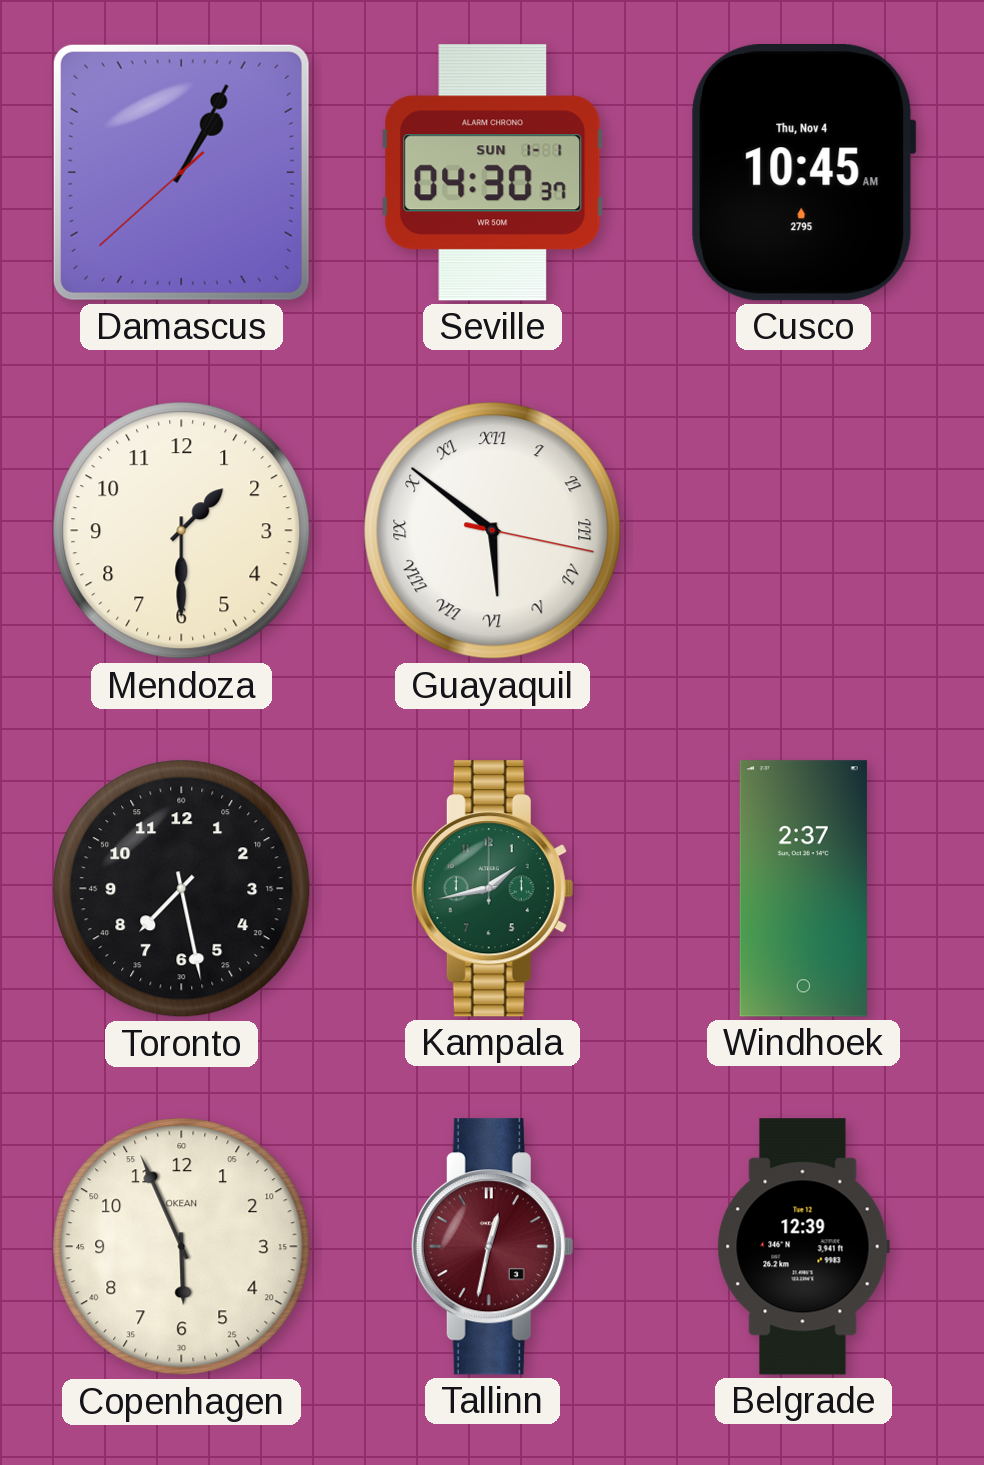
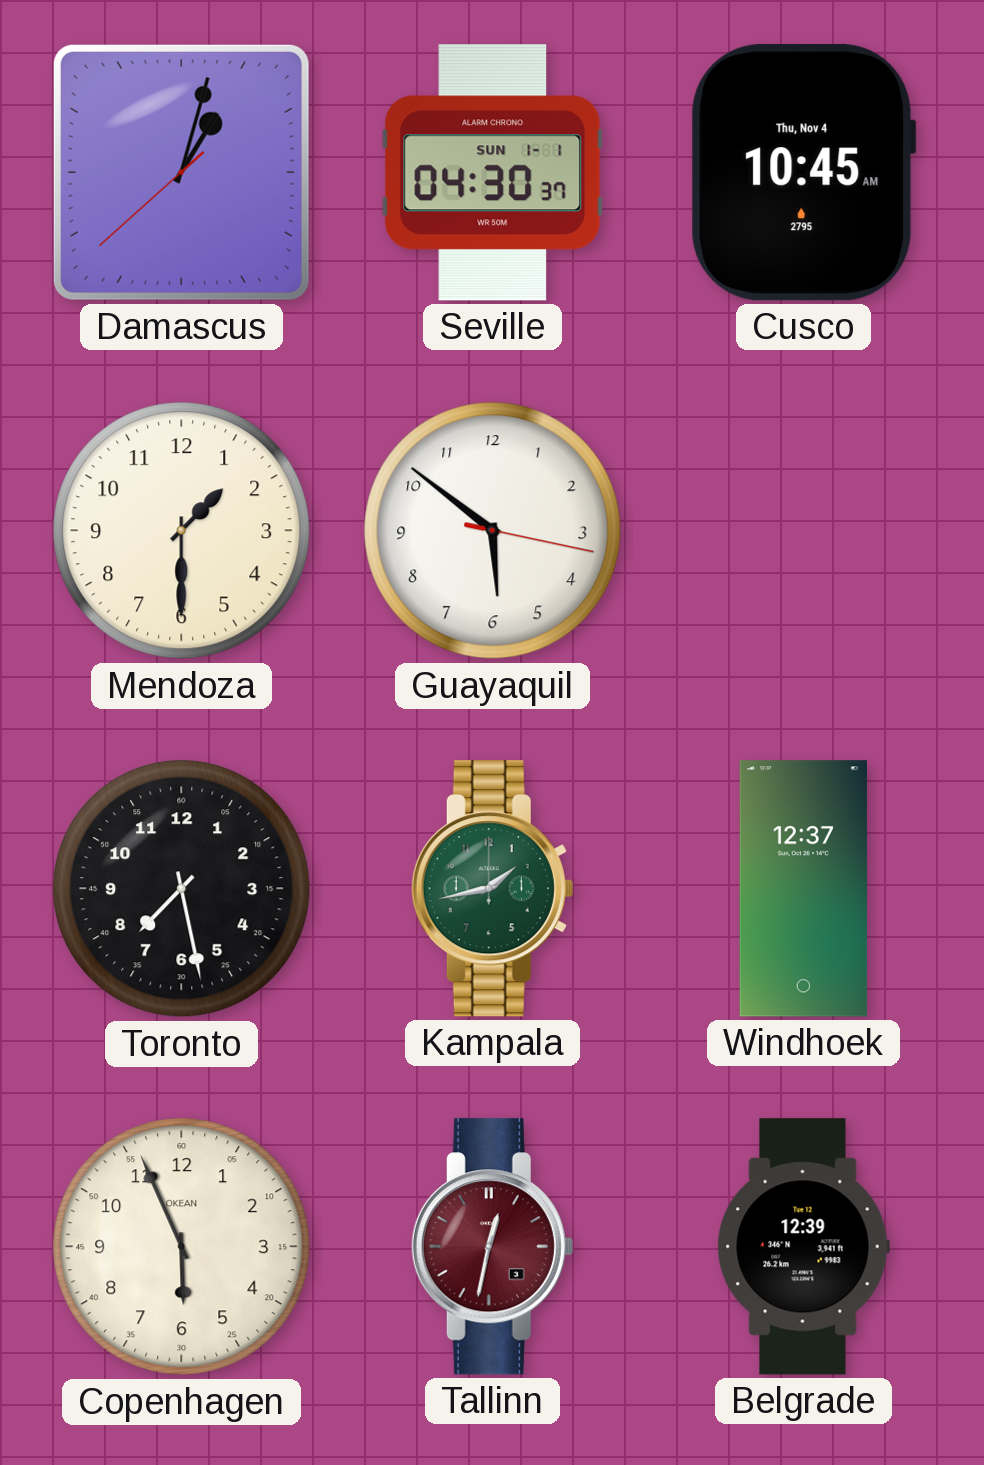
Damascus: 1:04 -> 1:02 (181, 172)
Guayaquil numerals: Roman -> Arabic (493, 531)
Windhoek: 2:37 -> 12:37 (803, 889)
